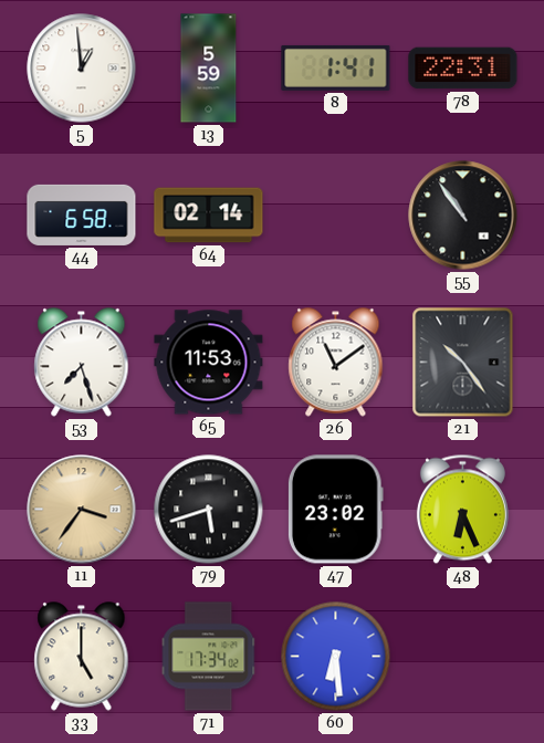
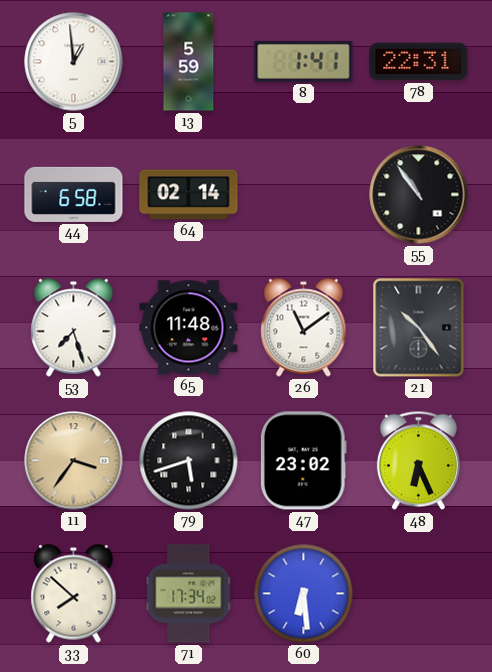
65: 11:53 -> 11:48 (189, 328)
33: 5:00 -> 7:52 (74, 594)
